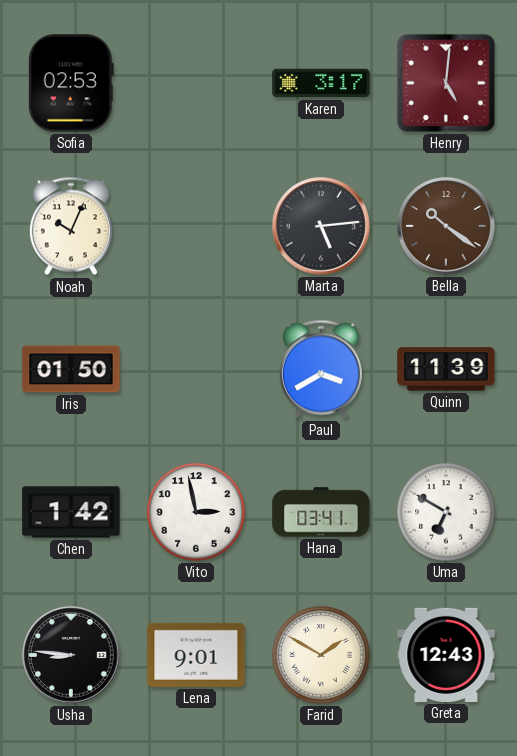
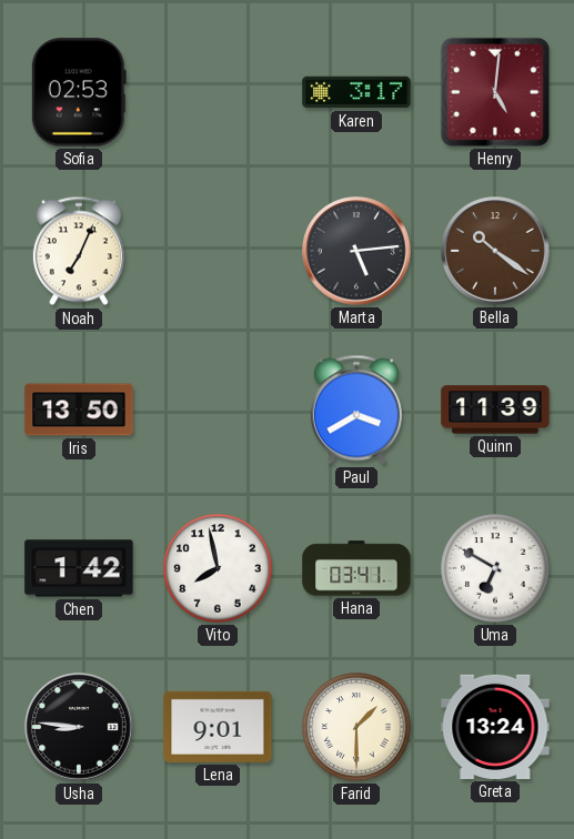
Noah: 10:04 -> 7:04 (79, 251)
Iris: 01:50 -> 13:50 (79, 410)
Vito: 2:58 -> 7:58 (218, 568)
Farid: 1:50 -> 1:30 (356, 727)
Greta: 12:43 -> 13:24 (495, 727)
